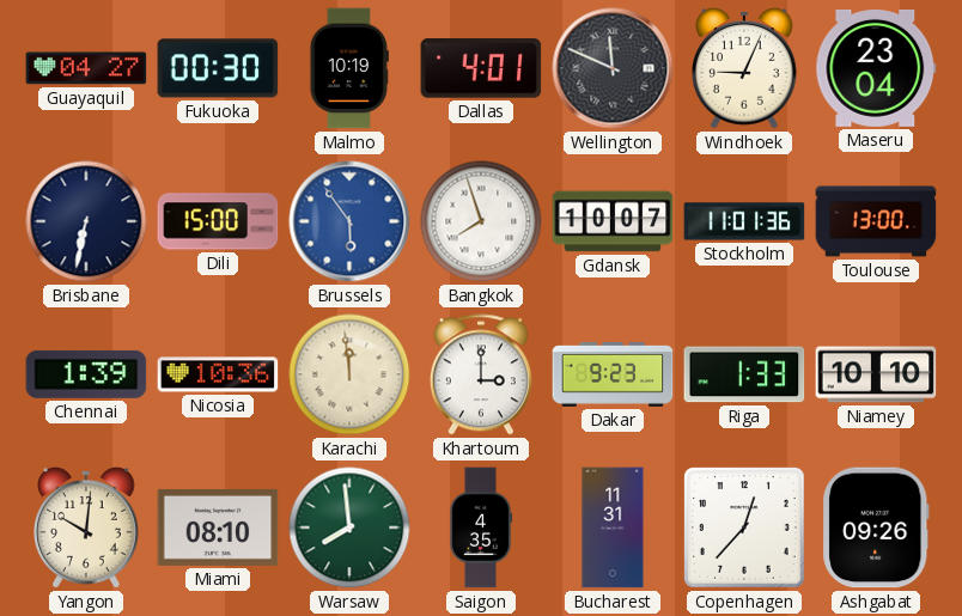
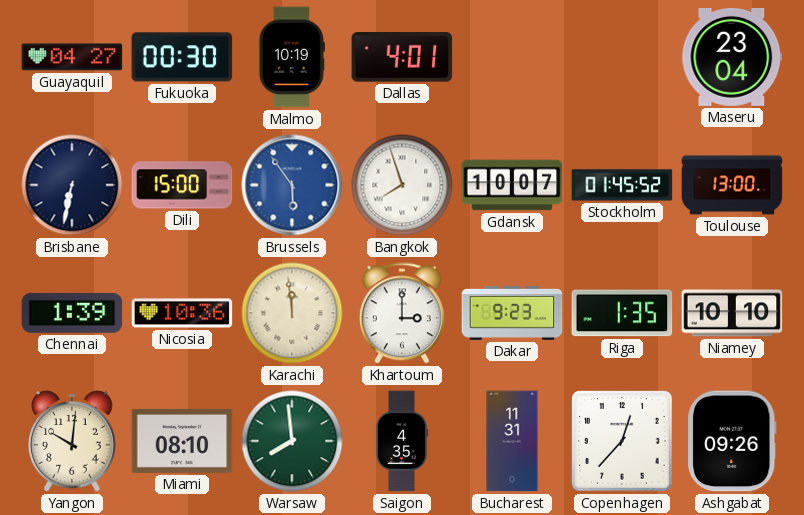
Wellington: 11:49 -> none (613, 68)
Windhoek: 9:04 -> none (745, 68)
Stockholm: 11:01 -> 01:45 (622, 185)
Riga: 1:33 -> 1:35 (622, 313)
